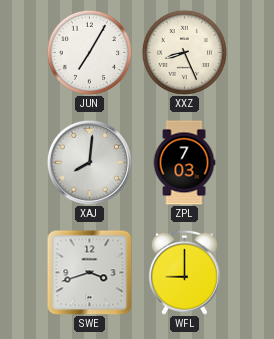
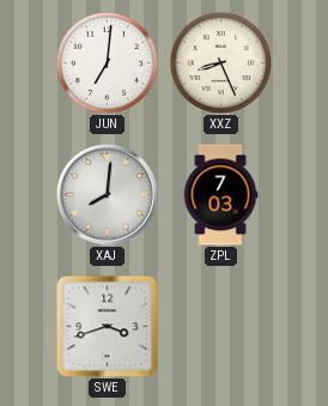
JUN: 7:05 -> 7:01 (107, 62)
WFL: 9:00 -> none (184, 272)
